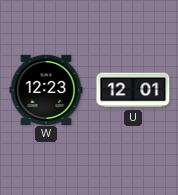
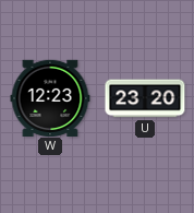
U: 12:01 -> 23:20 (145, 98)
